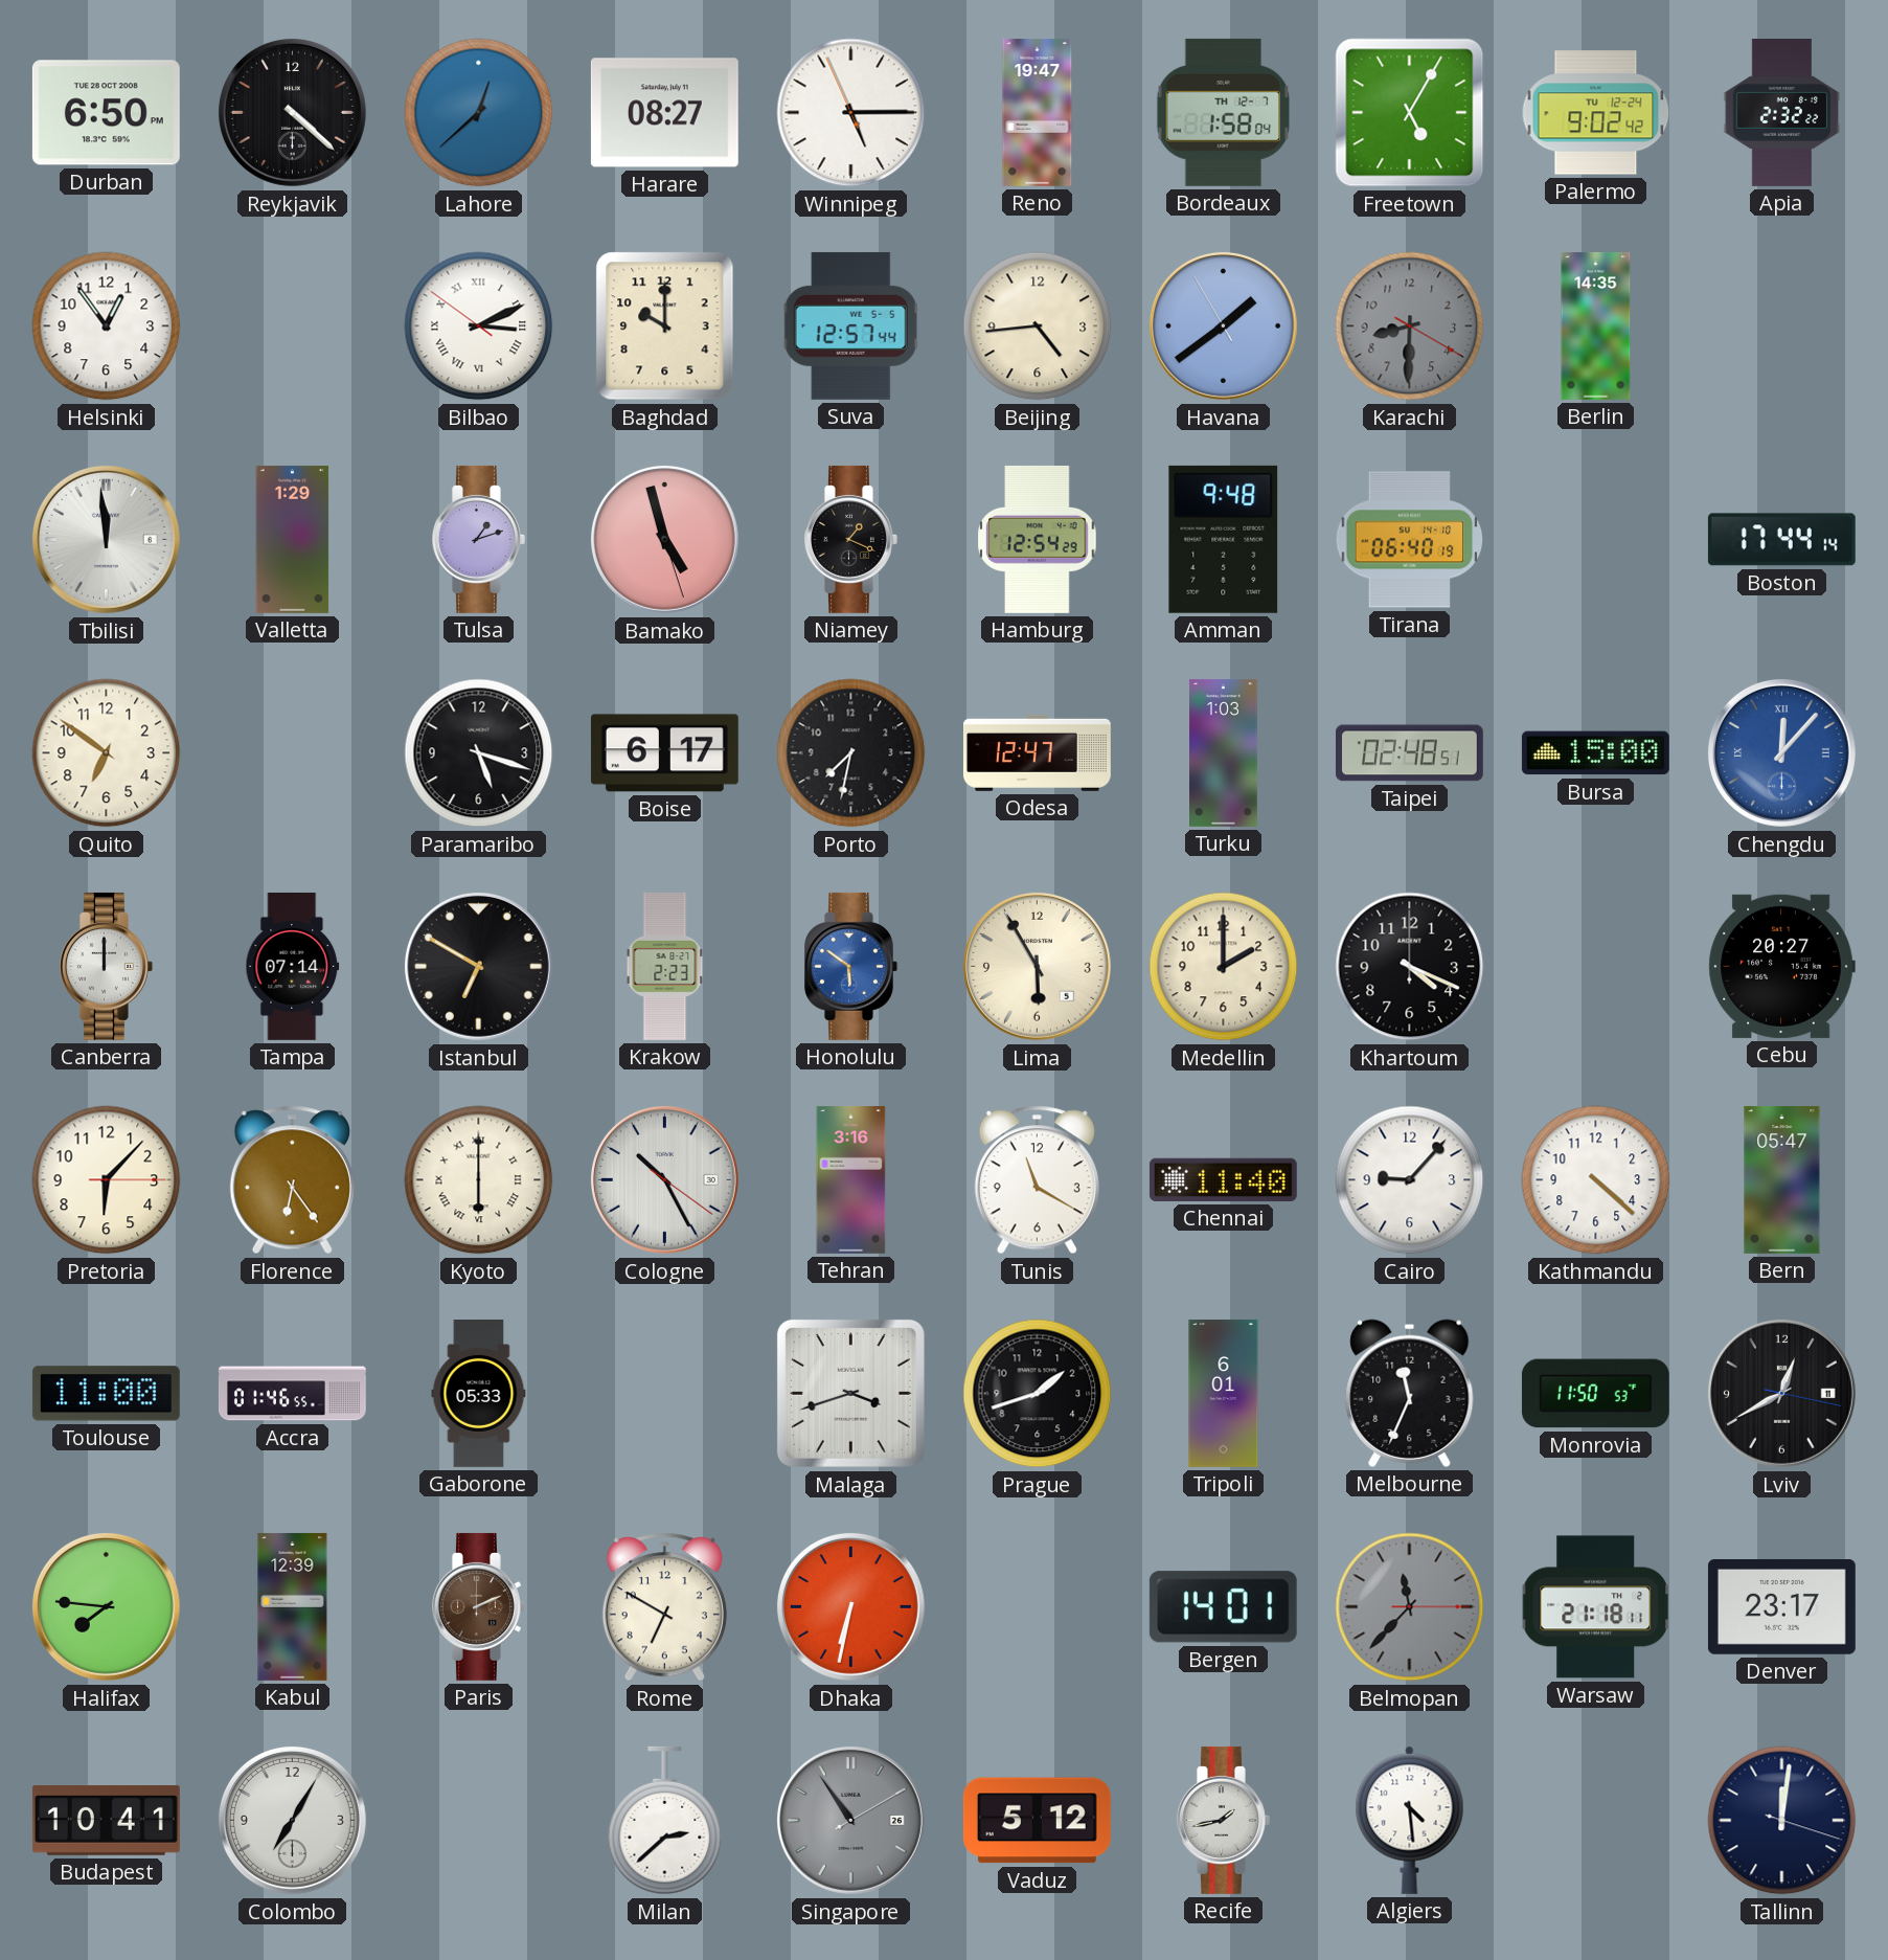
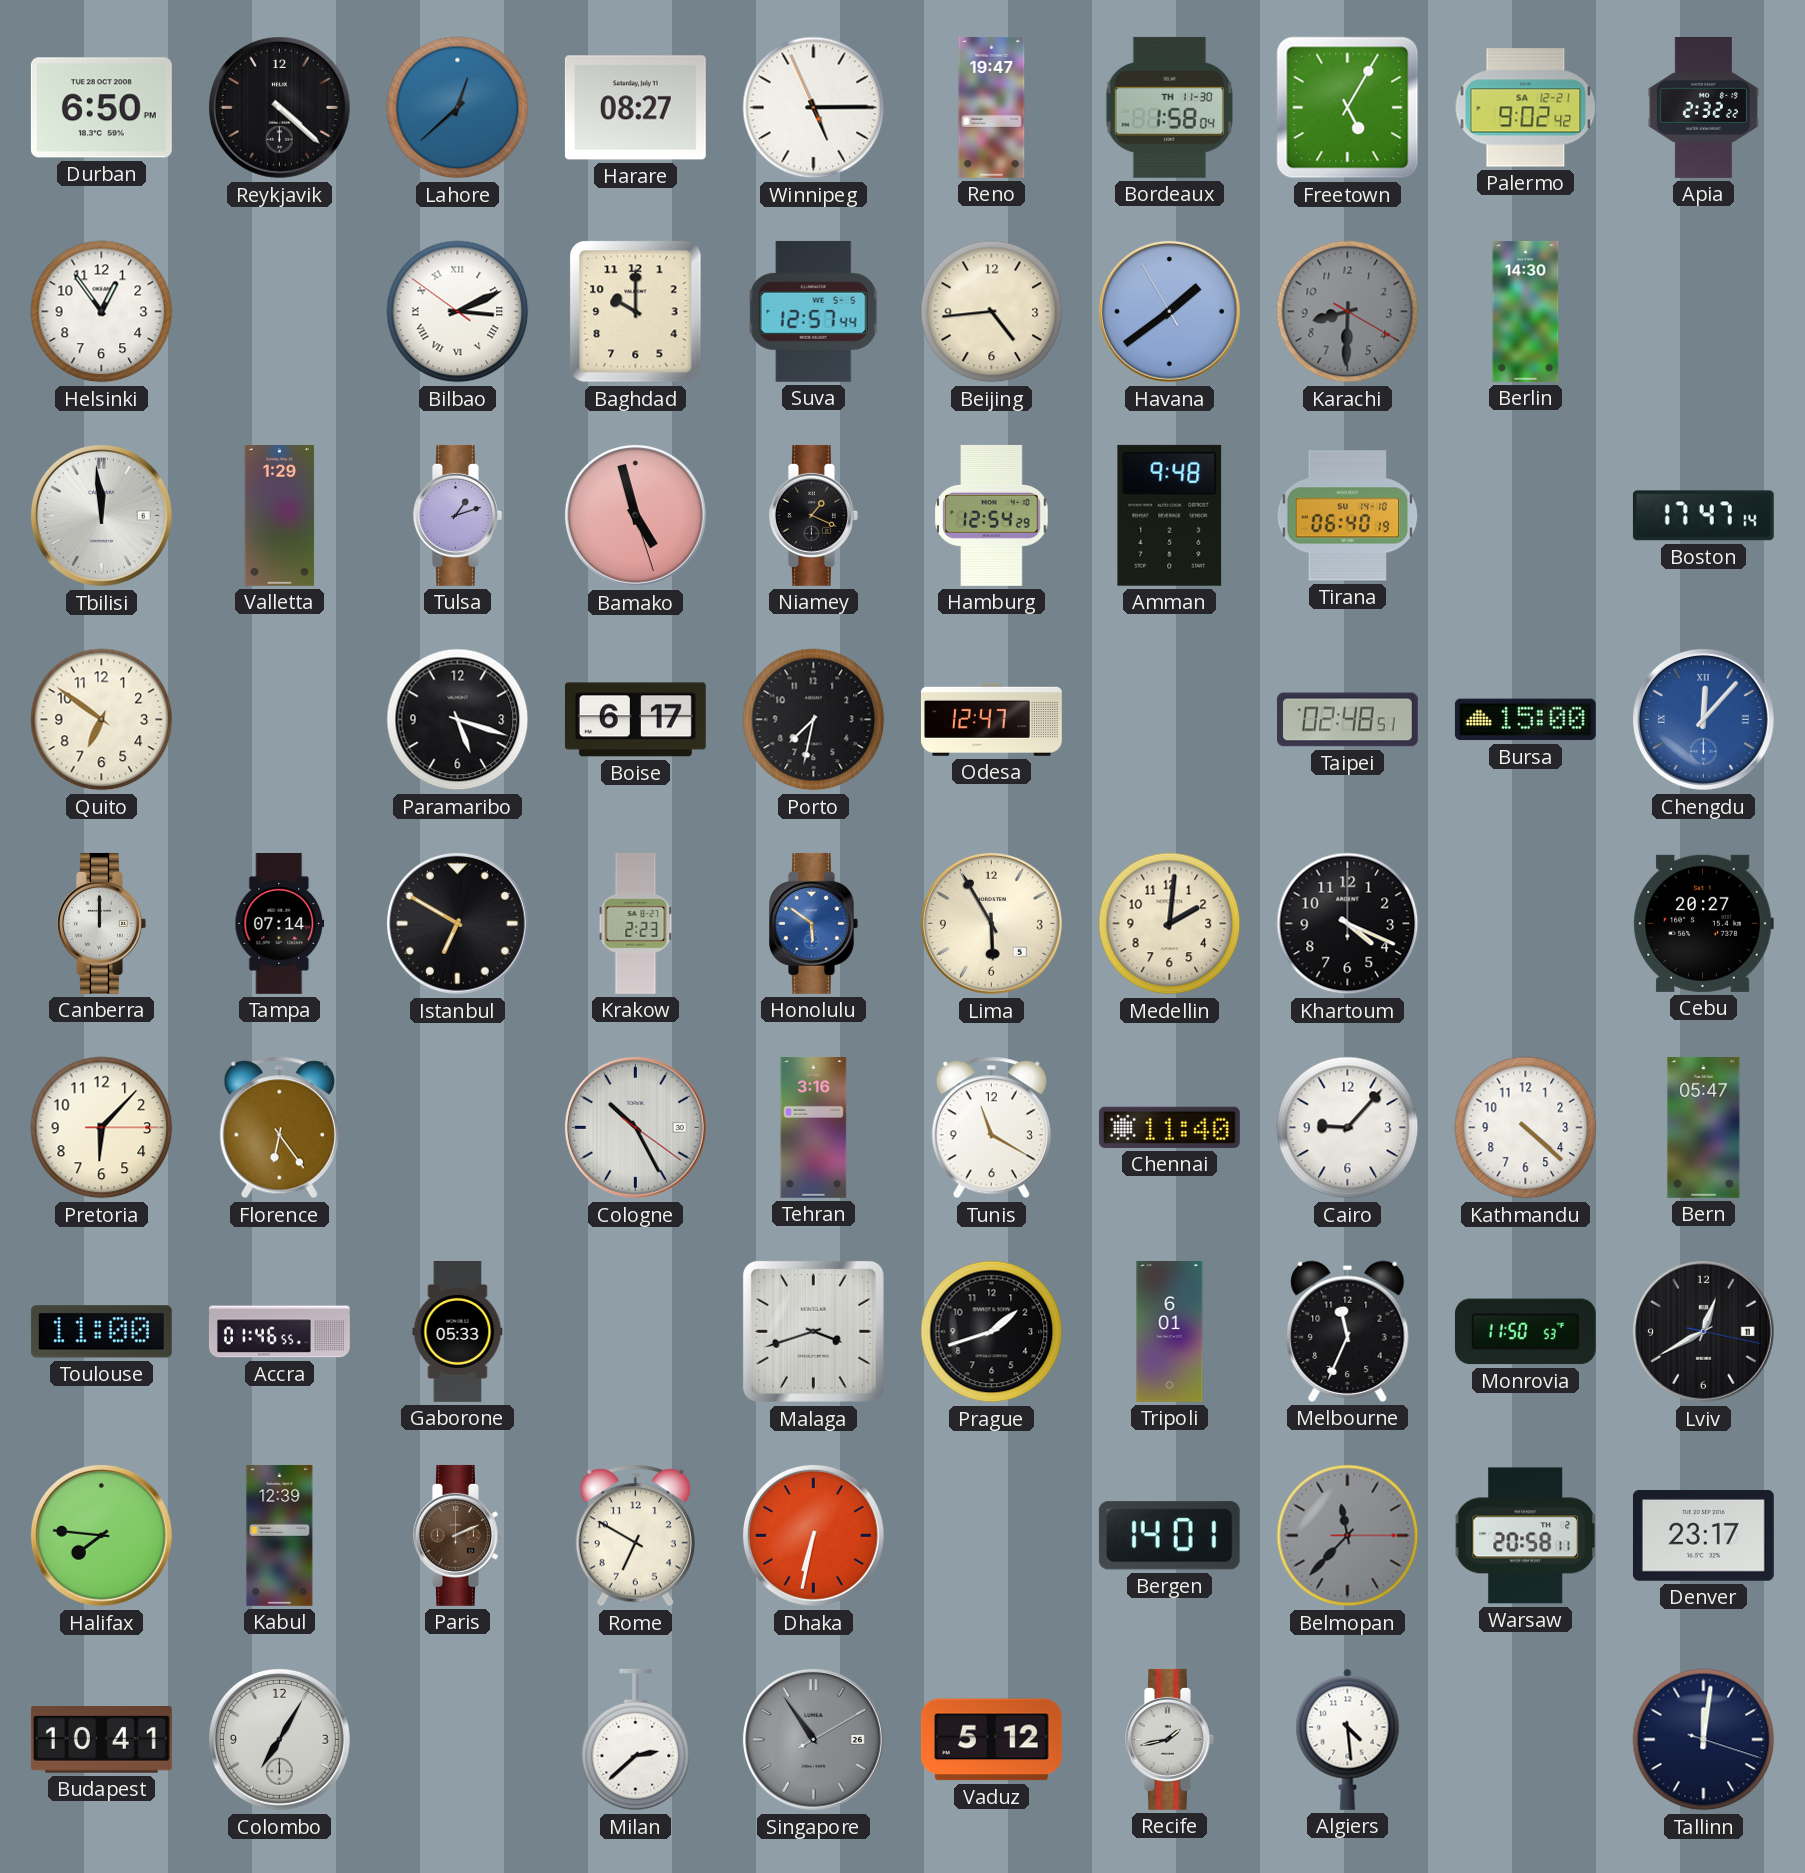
Bordeaux date: TH 12-7 -> TH 11-30 (1169, 107)
Palermo date: TU 12-24 -> SA 12-21 (1526, 108)
Berlin: 14:35 -> 14:30 (1526, 311)
Boston: 17:44 -> 17:47 (1703, 516)
Turku: 1:03 -> none (1224, 752)
Medellin: 2:00 -> 2:01 (1170, 924)
Kyoto: 6:00 -> none (479, 1180)
Warsaw: 21:18 -> 20:58 (1525, 1536)
